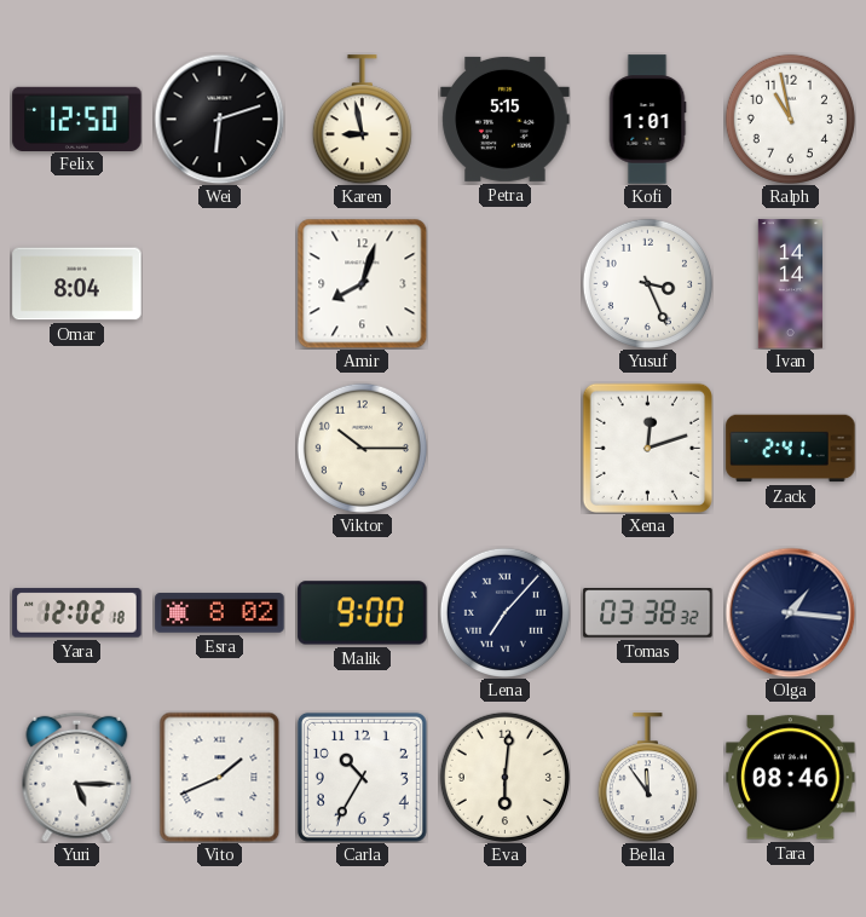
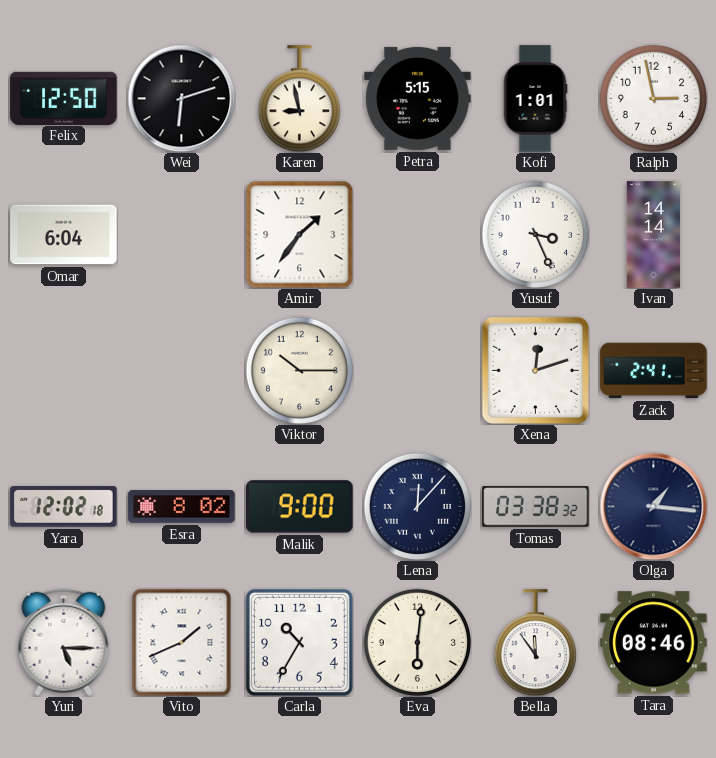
Ralph: 10:58 -> 2:58 (653, 98)
Omar: 8:04 -> 6:04 (64, 235)
Amir: 8:03 -> 1:36 (299, 234)
Lena: 7:07 -> 12:07 (417, 506)
